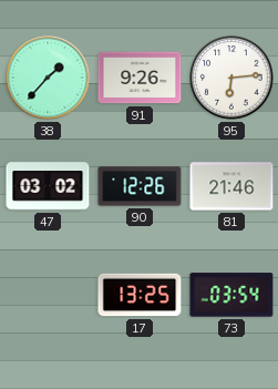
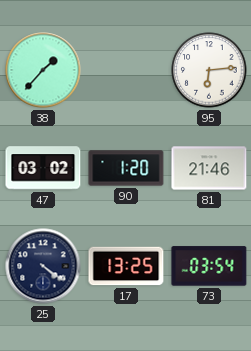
91: 9:26 -> none (140, 78)
90: 12:26 -> 1:20 (126, 168)
25: none -> 4:21 (43, 266)
